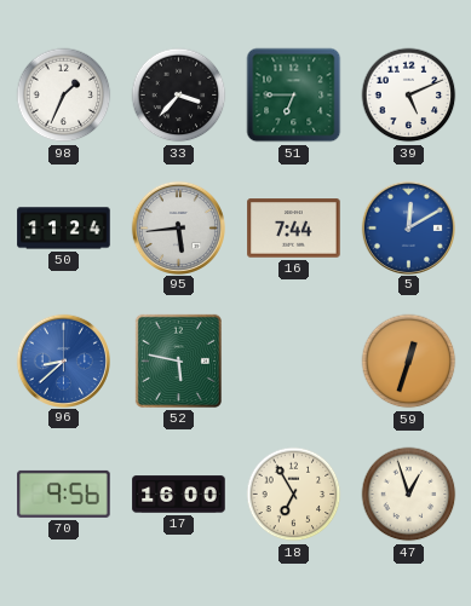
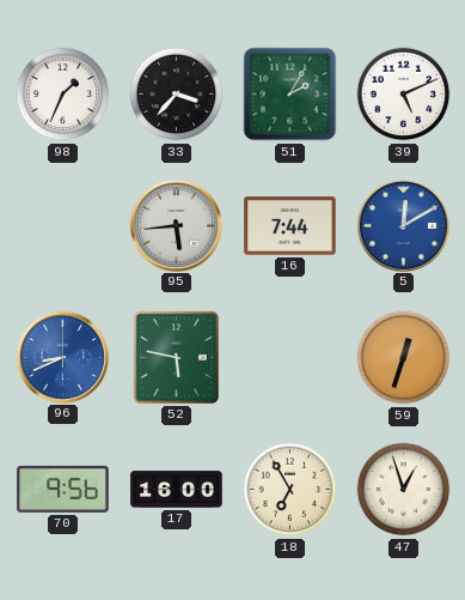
51: 6:45 -> 2:05 (290, 95)
50: 11:24 -> none (64, 229)
96: 8:38 -> 8:41 (62, 357)
